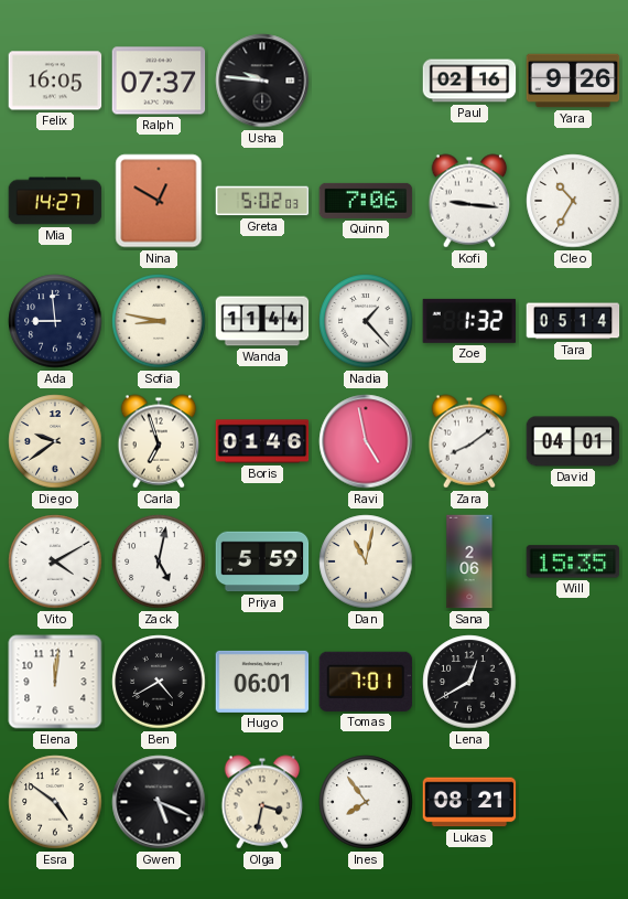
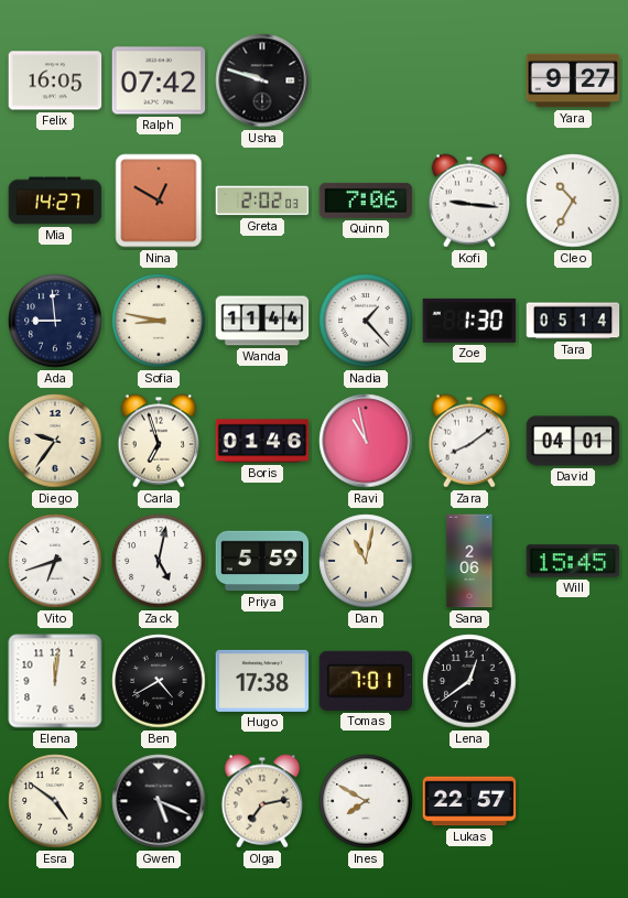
Ralph: 07:37 -> 07:42 (159, 80)
Usha: 9:46 -> 9:48 (262, 80)
Paul: 02:16 -> none (469, 81)
Yara: 9:26 -> 9:27 (573, 80)
Greta: 5:02 -> 2:02 (262, 201)
Zoe: 1:32 -> 1:30 (469, 321)
Diego: 9:39 -> 9:36 (55, 441)
Ravi: 4:58 -> 10:58 (366, 441)
Vito: 4:10 -> 6:42 (55, 561)
Will: 15:35 -> 15:45 (573, 561)
Hugo: 06:01 -> 17:38 (262, 681)
Lena: 12:40 -> 12:39 (469, 681)
Olga: 3:32 -> 7:13 (262, 801)
Ines: 7:54 -> 7:50 (366, 801)
Lukas: 08:21 -> 22:57 (469, 801)
